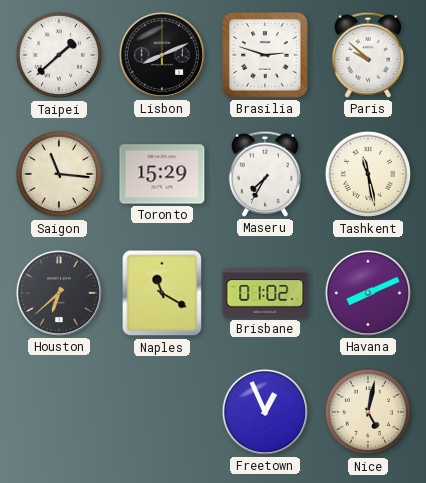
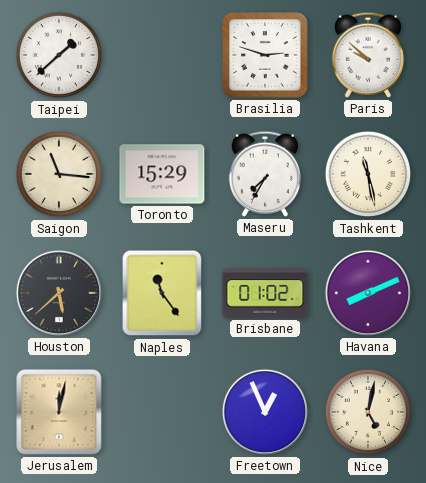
Lisbon: 8:11 -> none (162, 55)
Houston: 6:38 -> 5:38 (59, 293)
Naples: 11:20 -> 11:24 (162, 293)
Jerusalem: none -> 12:02 (59, 412)
